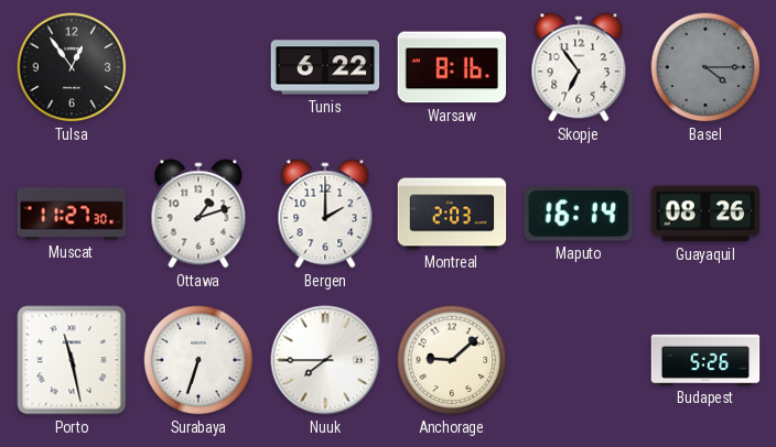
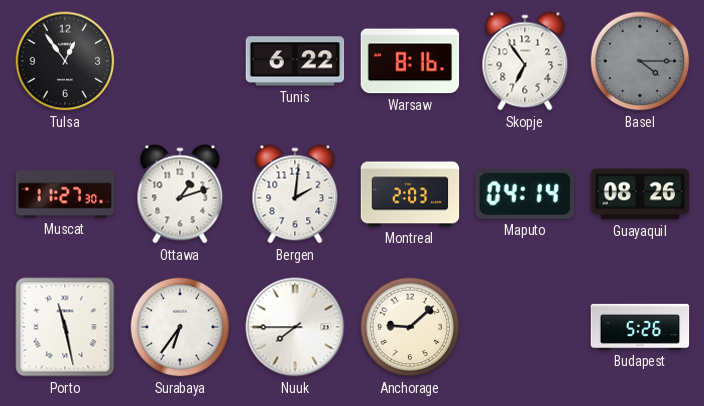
Bergen: 2:00 -> 2:01 (295, 194)
Maputo: 16:14 -> 04:14 (525, 194)
Surabaya: 6:33 -> 6:36 (180, 327)
